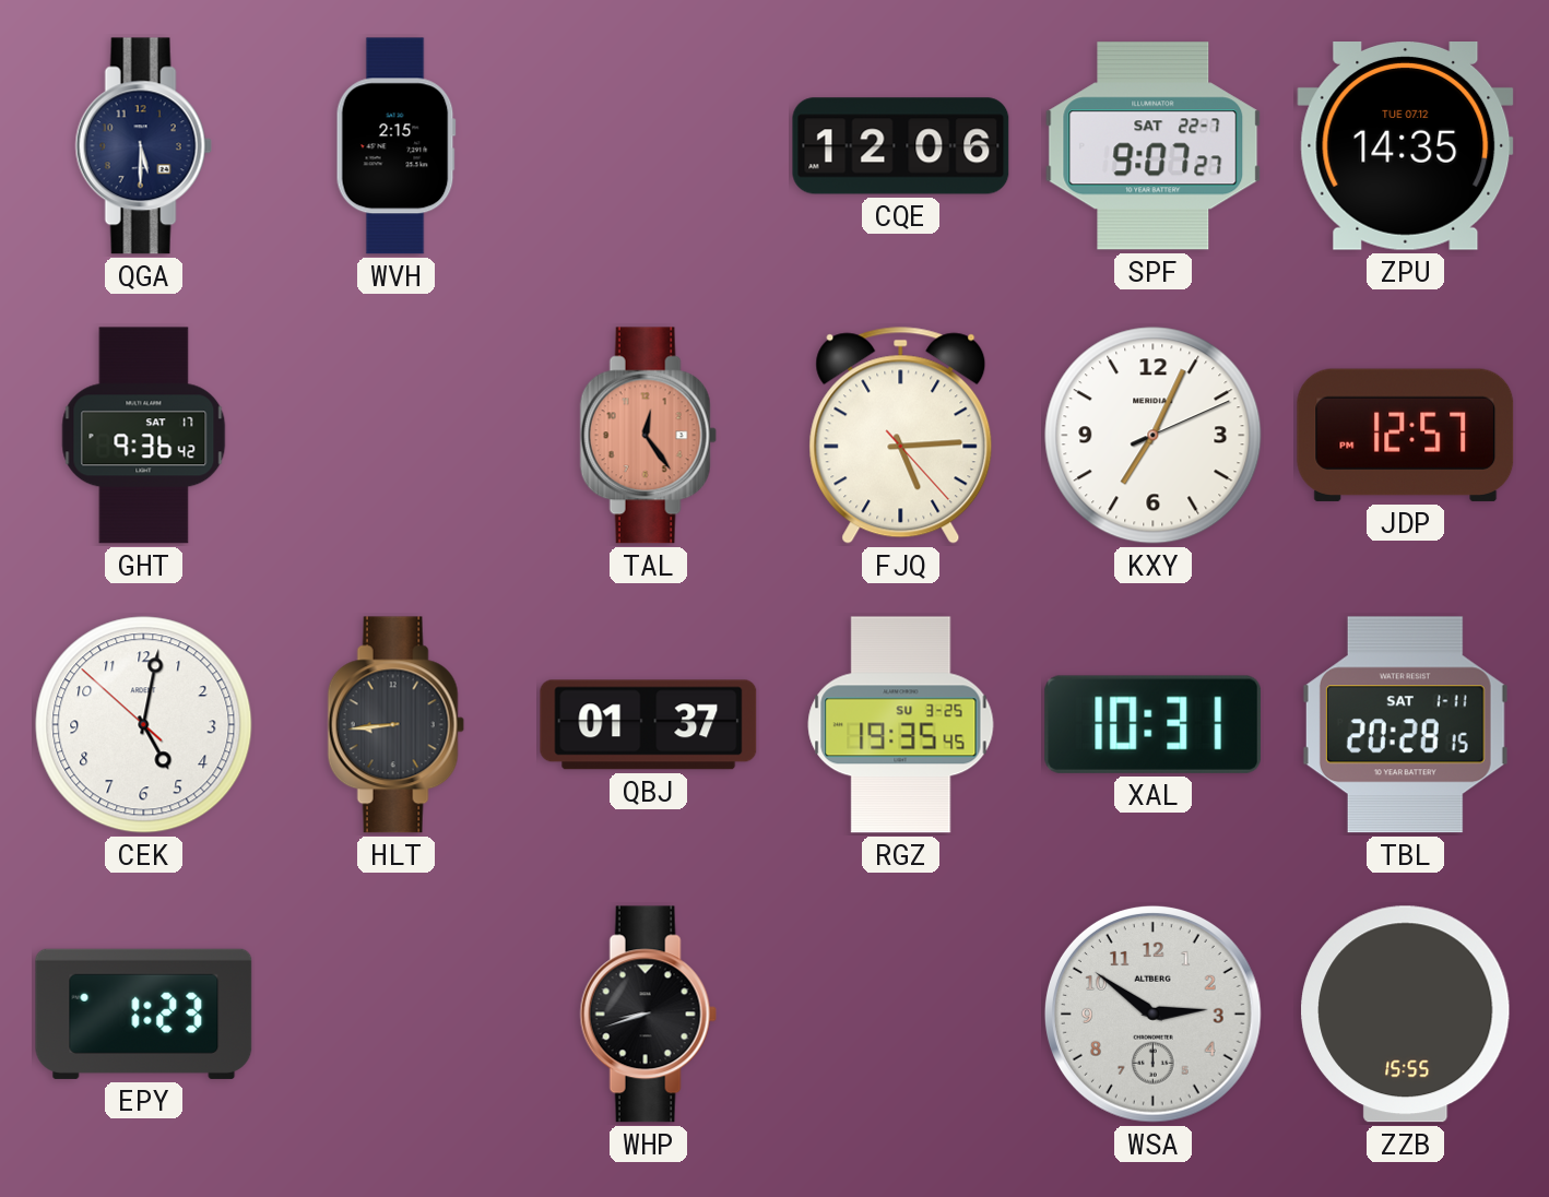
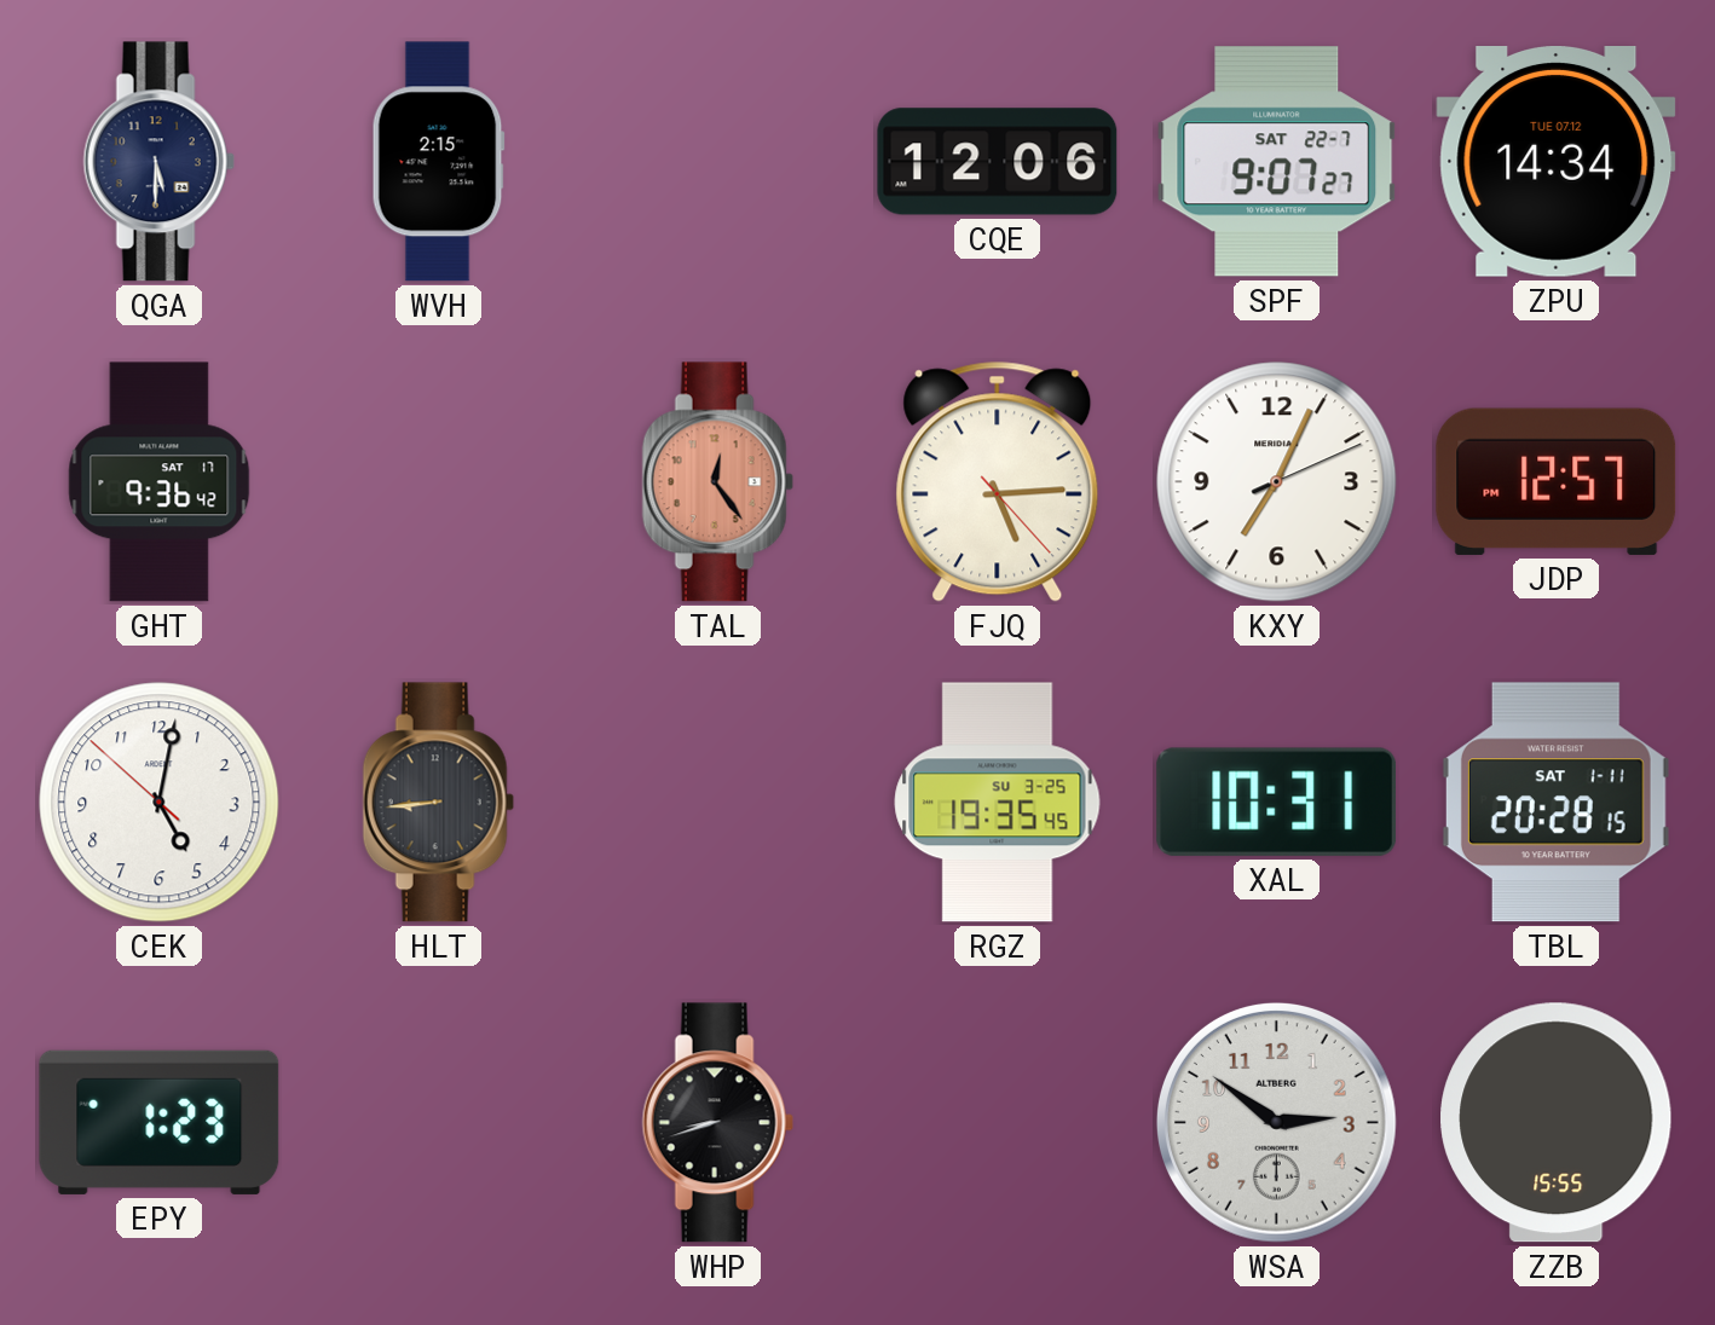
ZPU: 14:35 -> 14:34 (1557, 162)
QBJ: 01:37 -> none (649, 725)
